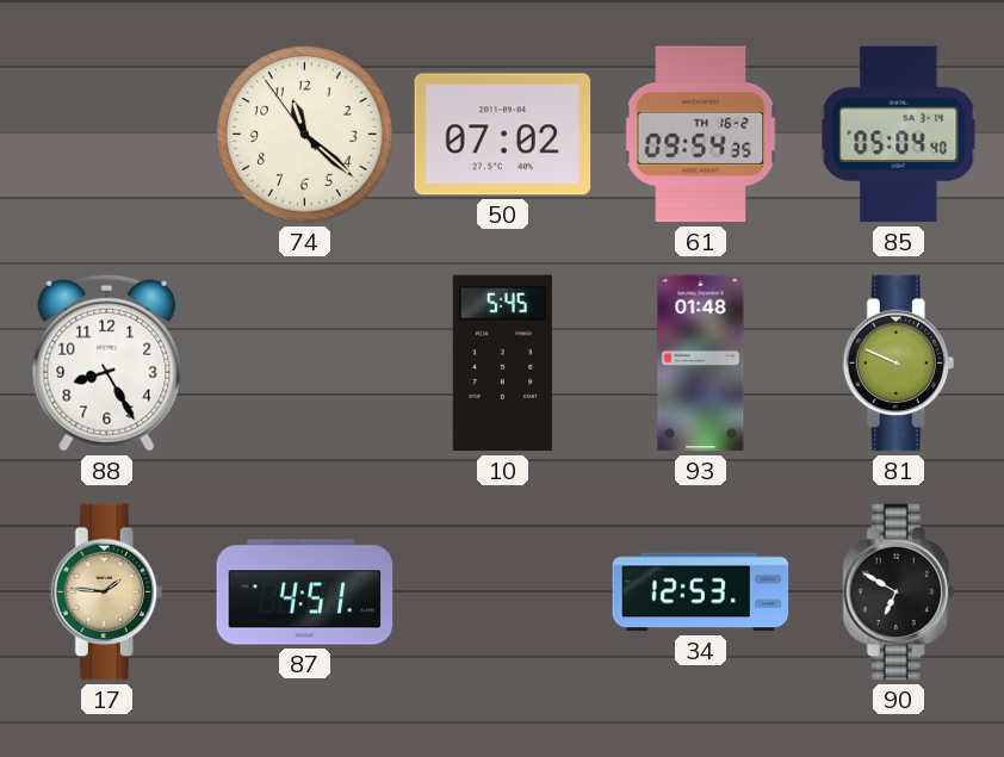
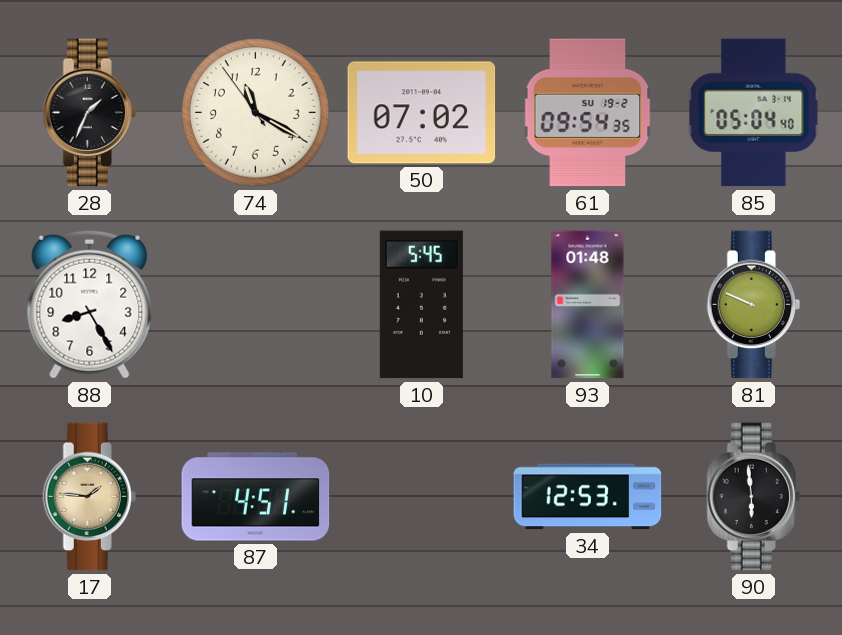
28: none -> 1:34 (89, 113)
74: 11:21 -> 11:19 (256, 113)
61 date: TH 16-2 -> SU 19-2 (588, 113)
90: 6:50 -> 5:59 (753, 497)
